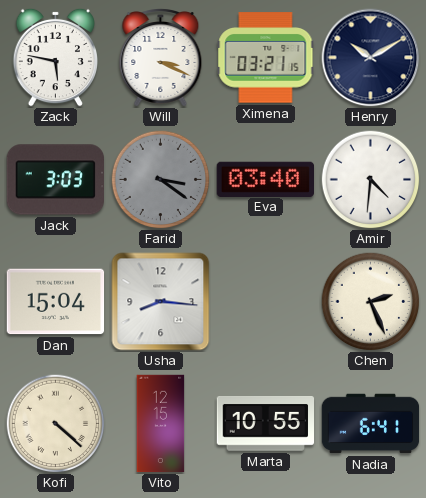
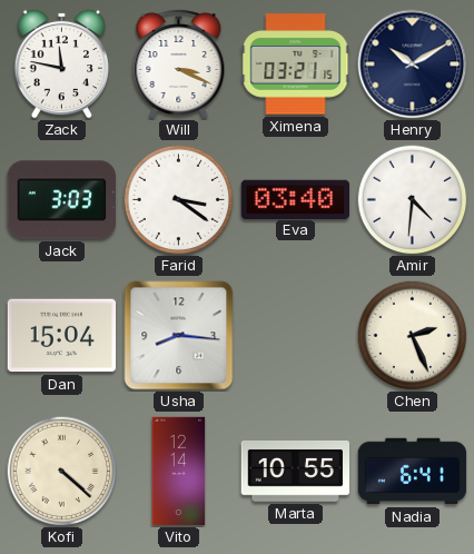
Zack: 5:47 -> 11:47 (61, 63)
Farid dial: grey -> white (179, 200)
Vito: 12:15 -> 12:14 (179, 472)
